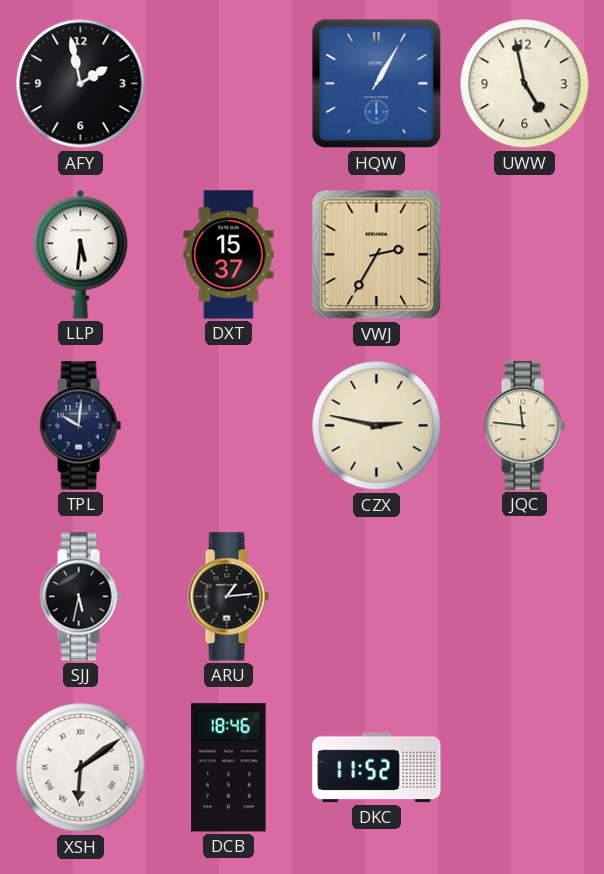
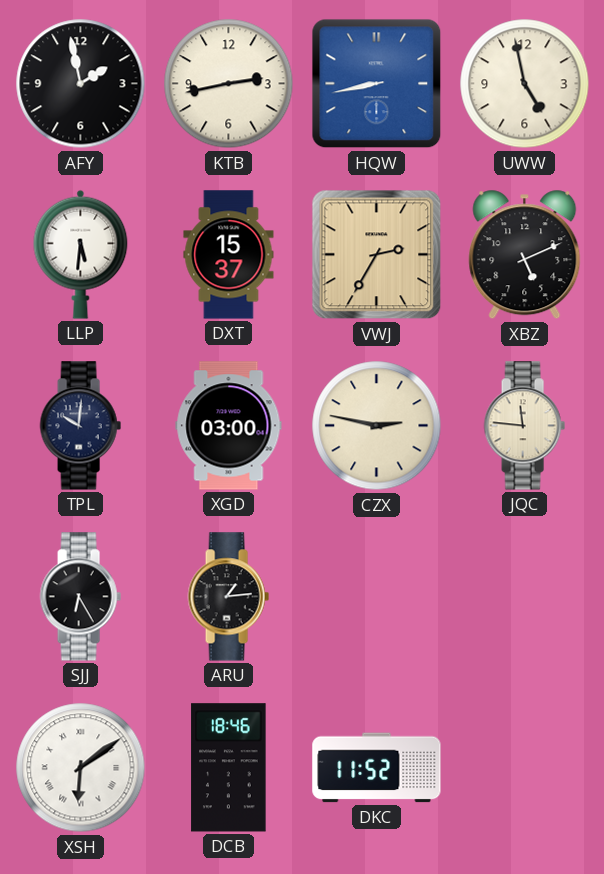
KTB: none -> 2:43 (229, 84)
HQW: 1:05 -> 8:43 (377, 84)
XBZ: none -> 5:11 (525, 255)
XGD: none -> 03:00 (229, 426)
SJJ: 5:32 -> 6:25 (80, 597)
